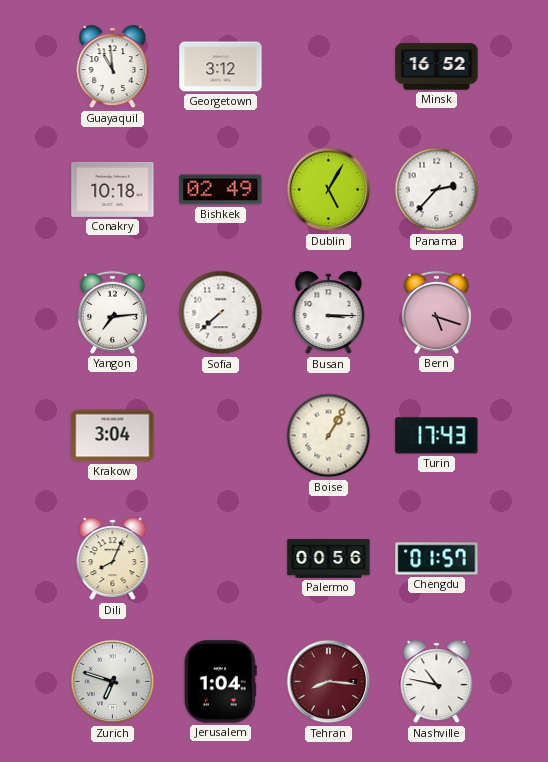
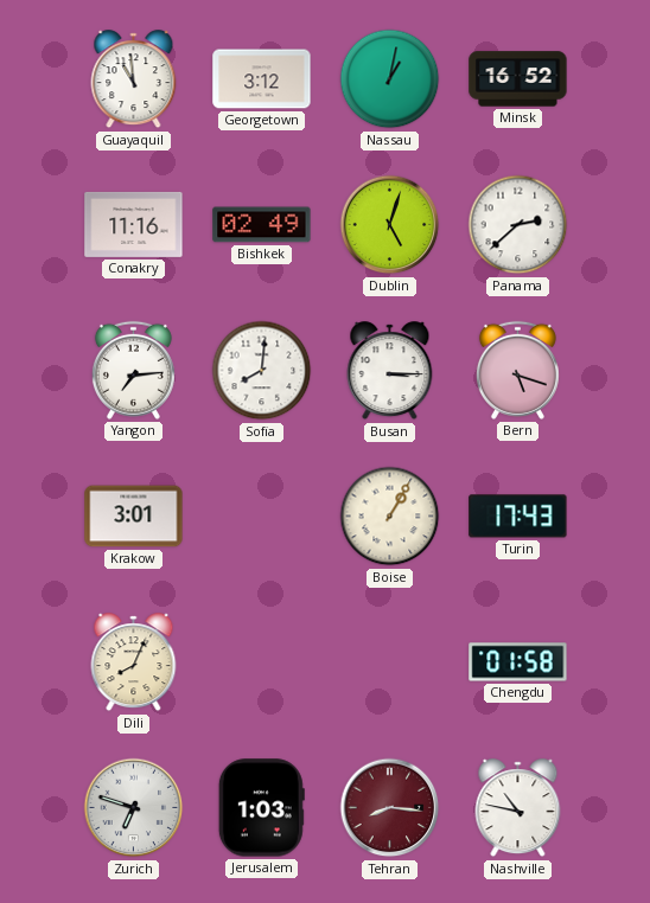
Nassau: none -> 1:02 (390, 79)
Conakry: 10:18 -> 11:16 (134, 224)
Dublin: 5:05 -> 5:03 (390, 225)
Panama: 2:37 -> 2:38 (518, 225)
Sofia: 7:38 -> 8:01 (262, 371)
Krakow: 3:04 -> 3:01 (134, 517)
Palermo: 00:56 -> none (329, 559)
Chengdu: 01:57 -> 01:58 (518, 662)
Jerusalem: 1:04 -> 1:03 (261, 808)
